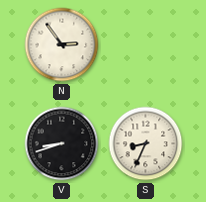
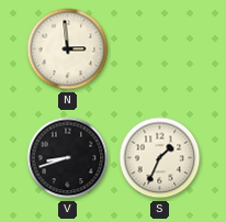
N: 2:54 -> 2:59 (68, 49)
S: 8:34 -> 1:34 (160, 158)
